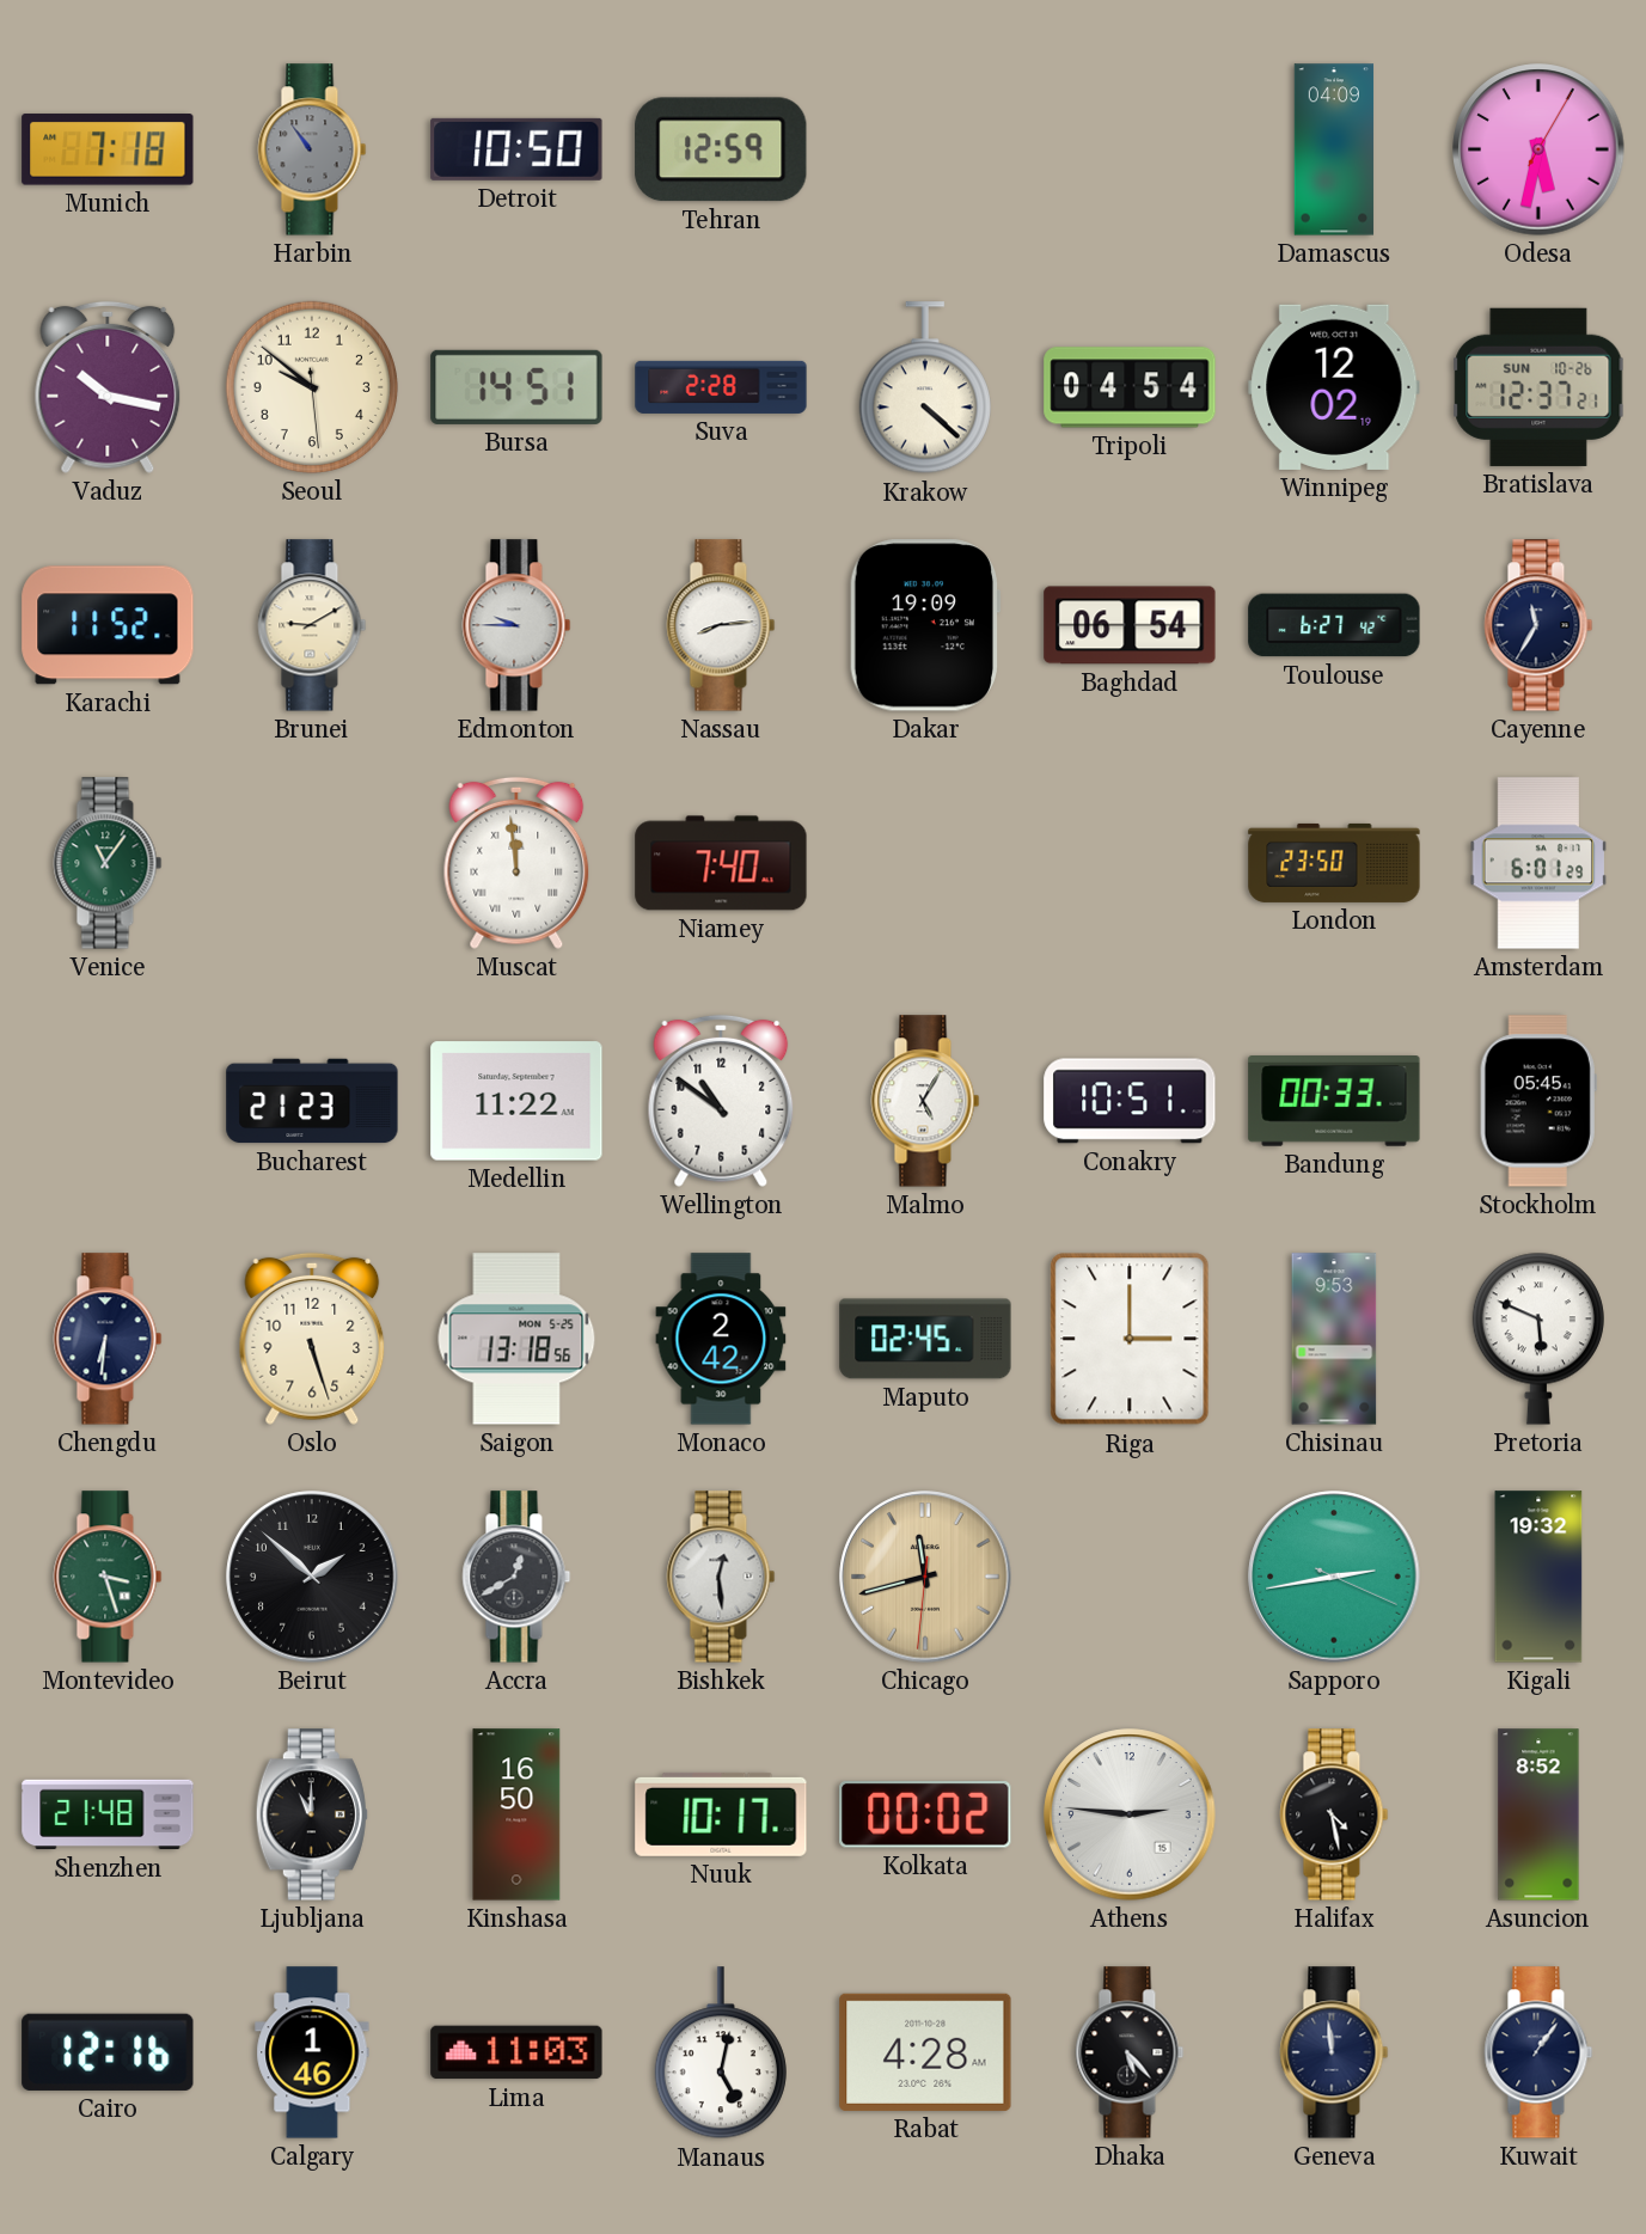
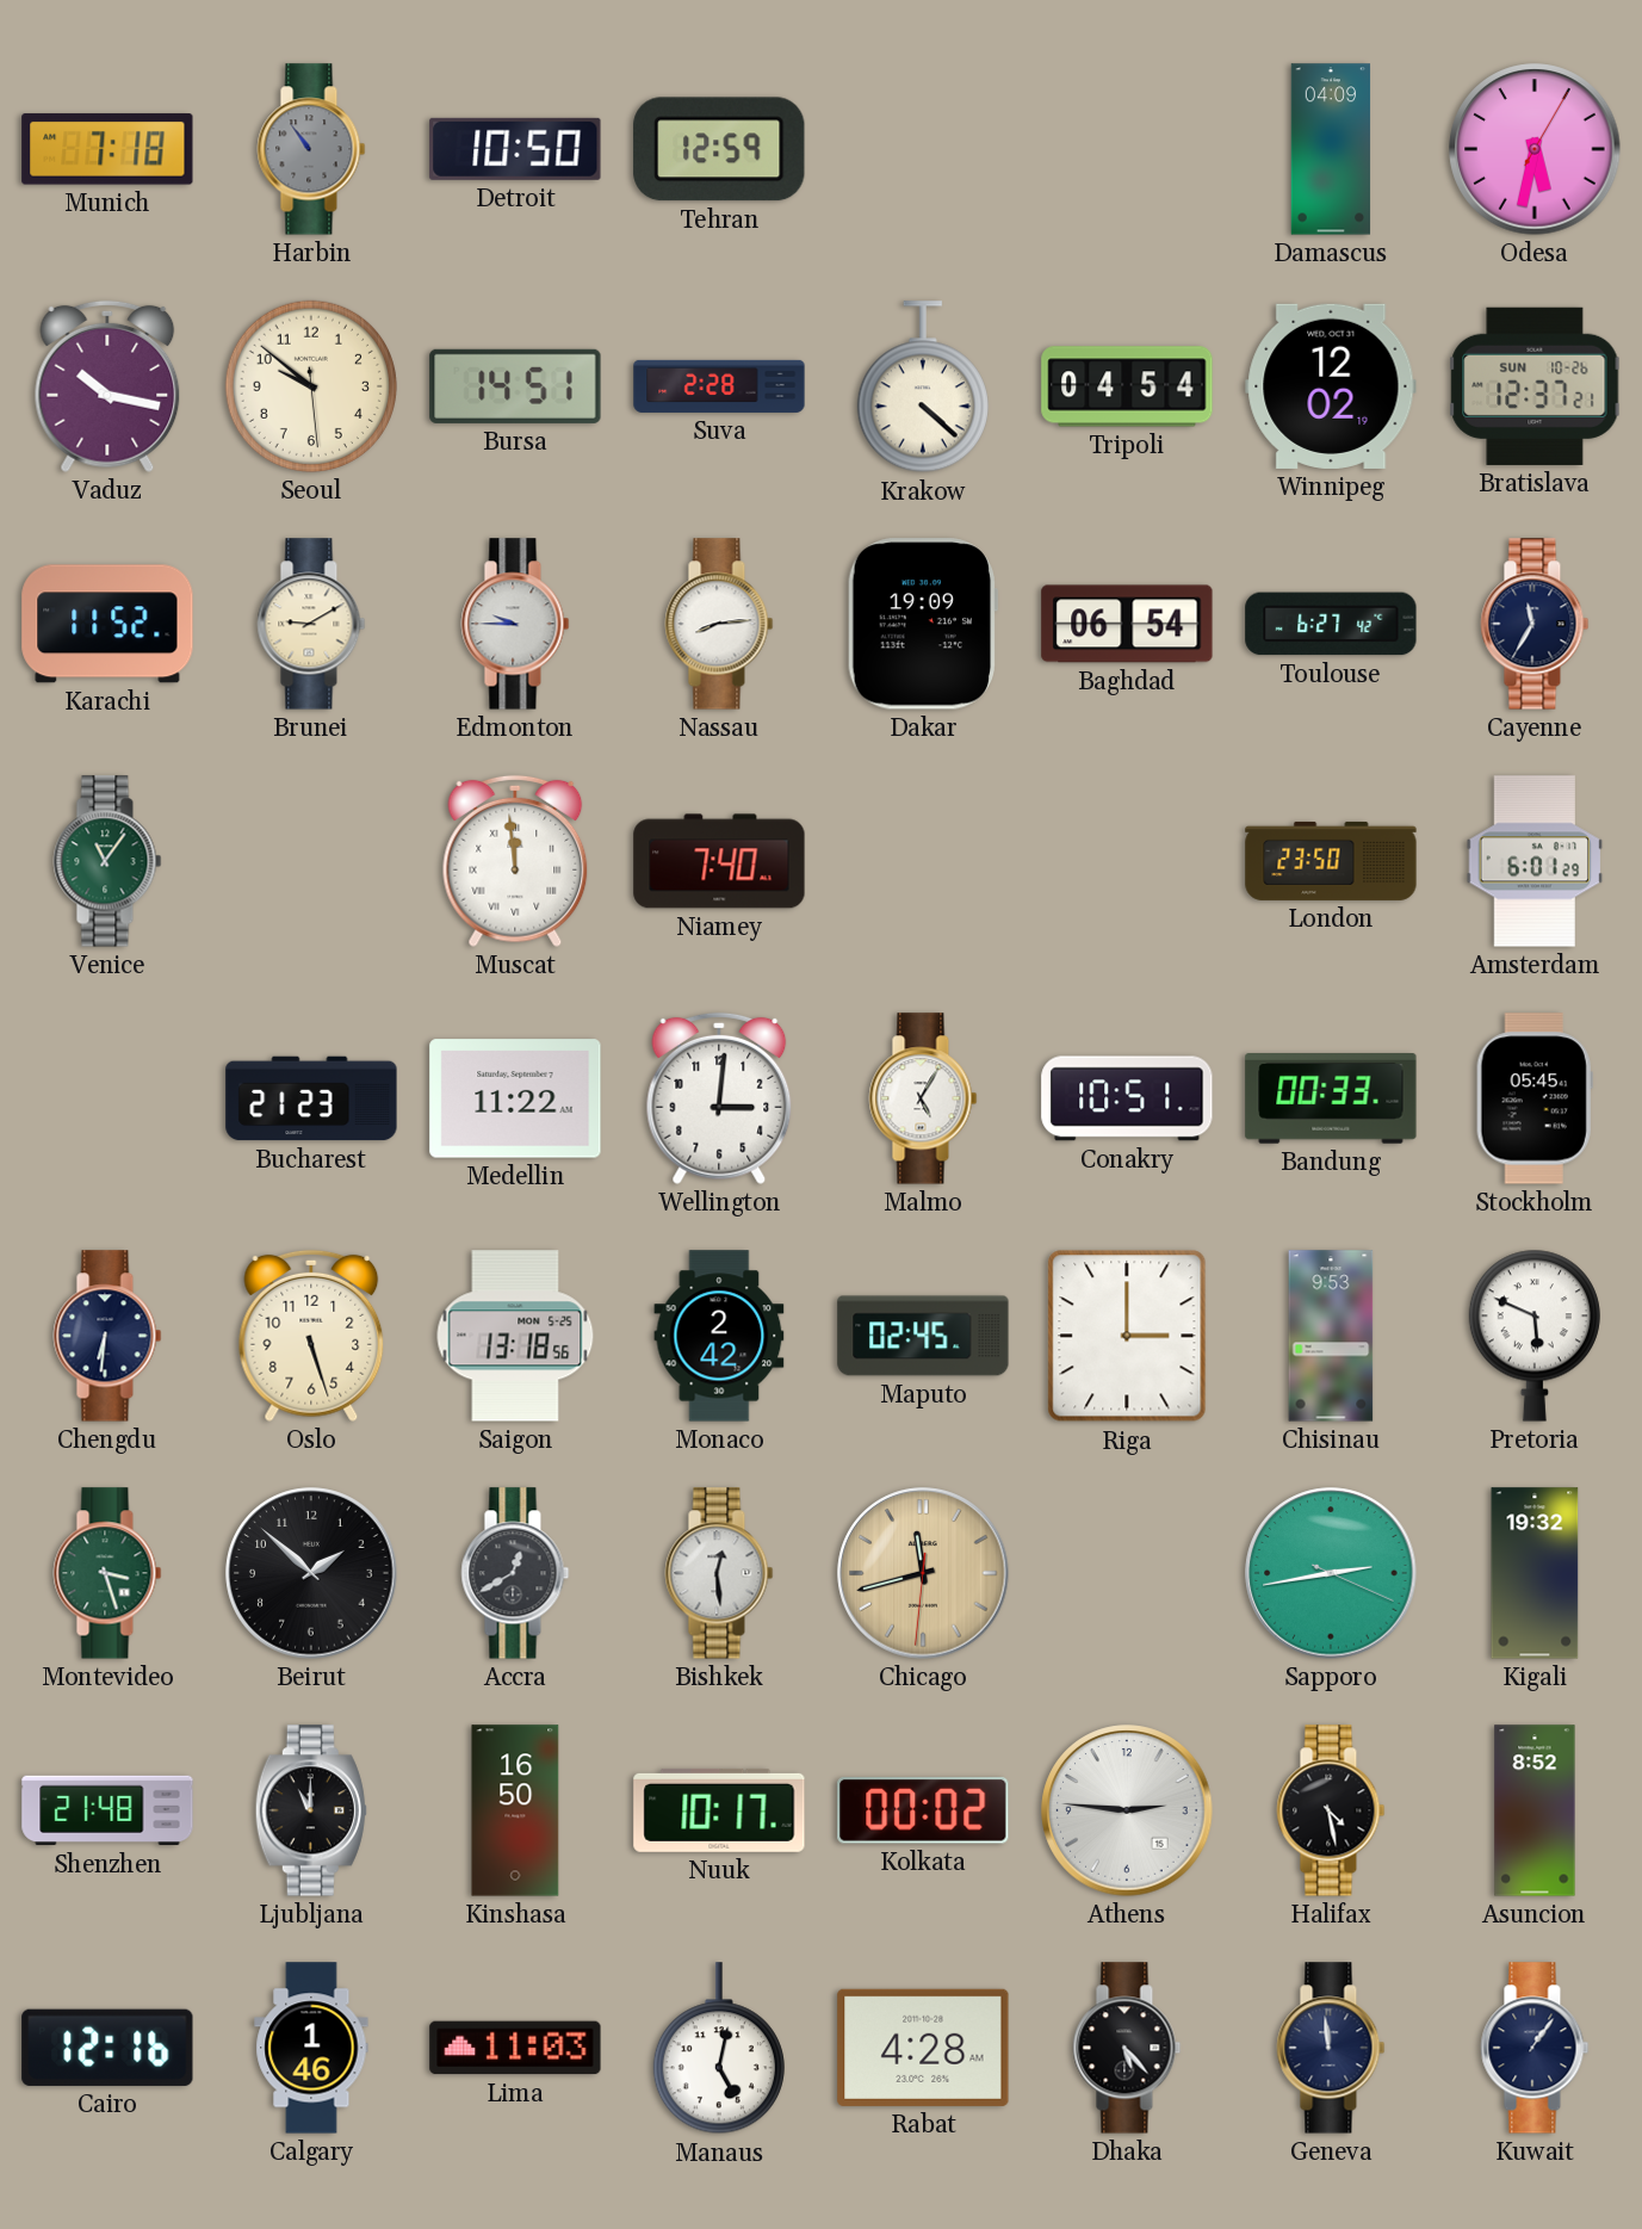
Wellington: 10:51 -> 3:01 (719, 1098)
